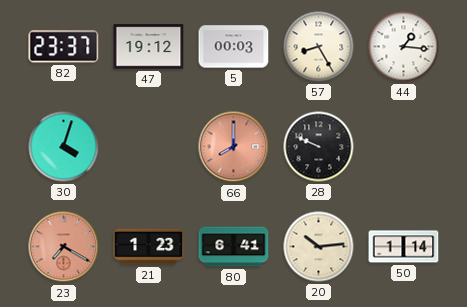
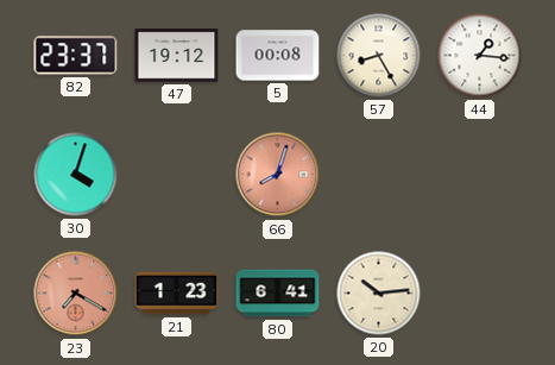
5: 00:03 -> 00:08 (278, 56)
66: 8:00 -> 8:03 (278, 175)
28: 9:49 -> none (319, 147)
50: 1:14 -> none (404, 247)
